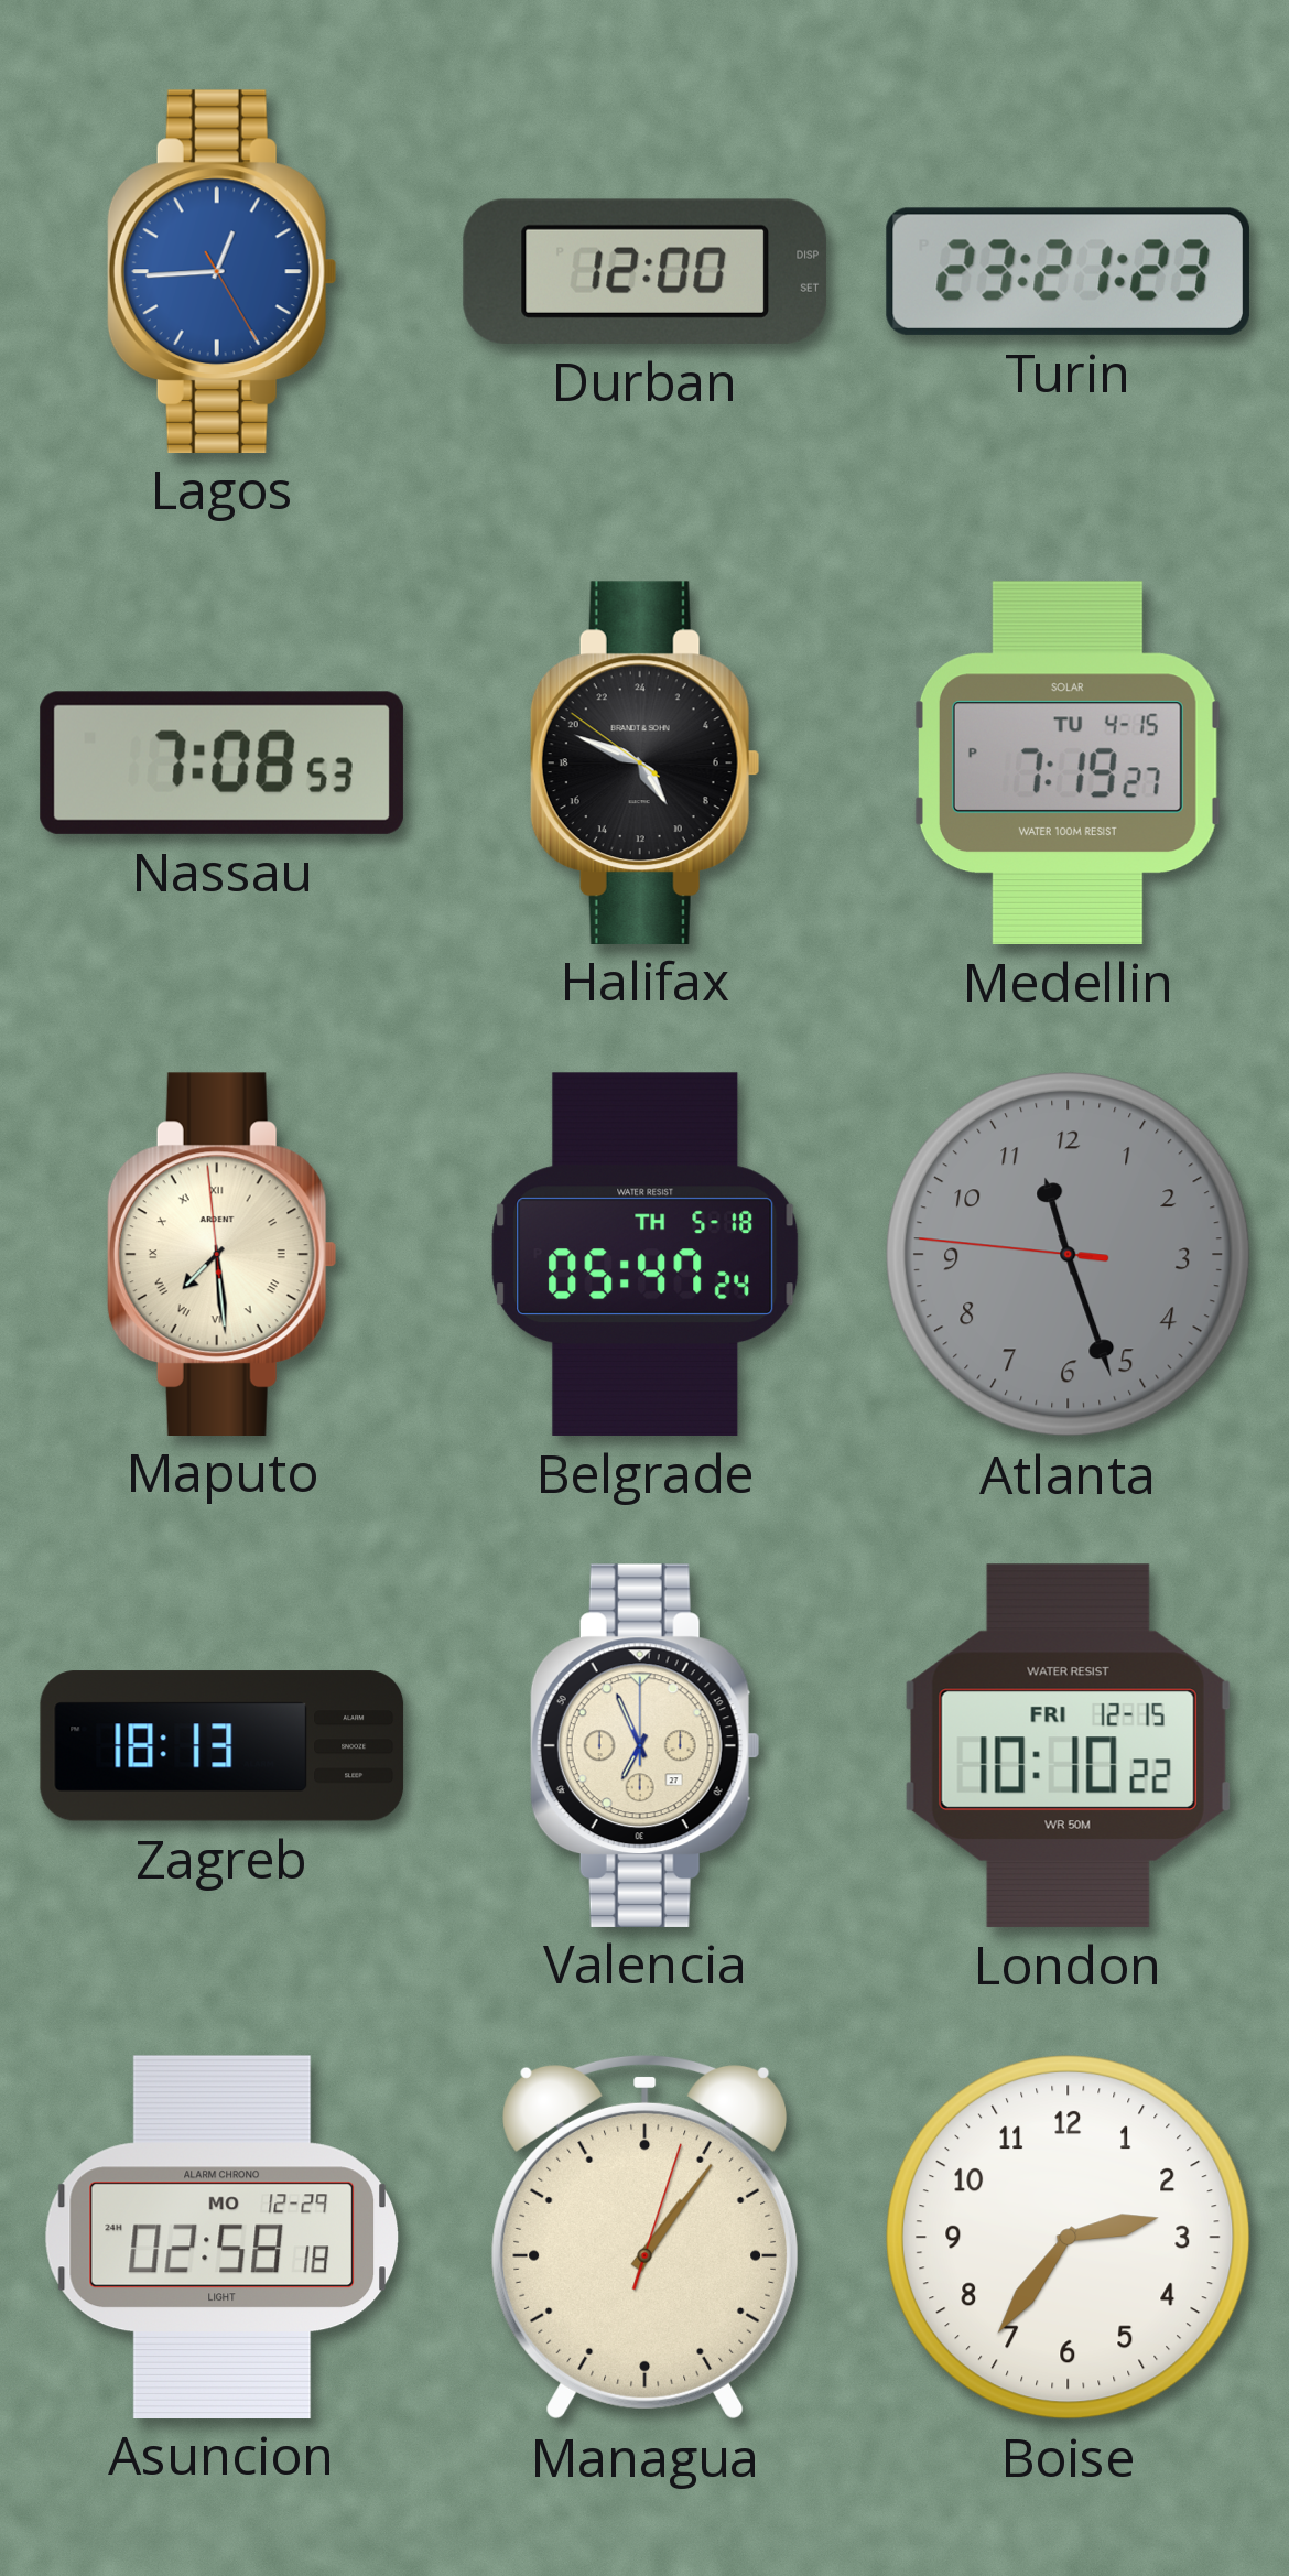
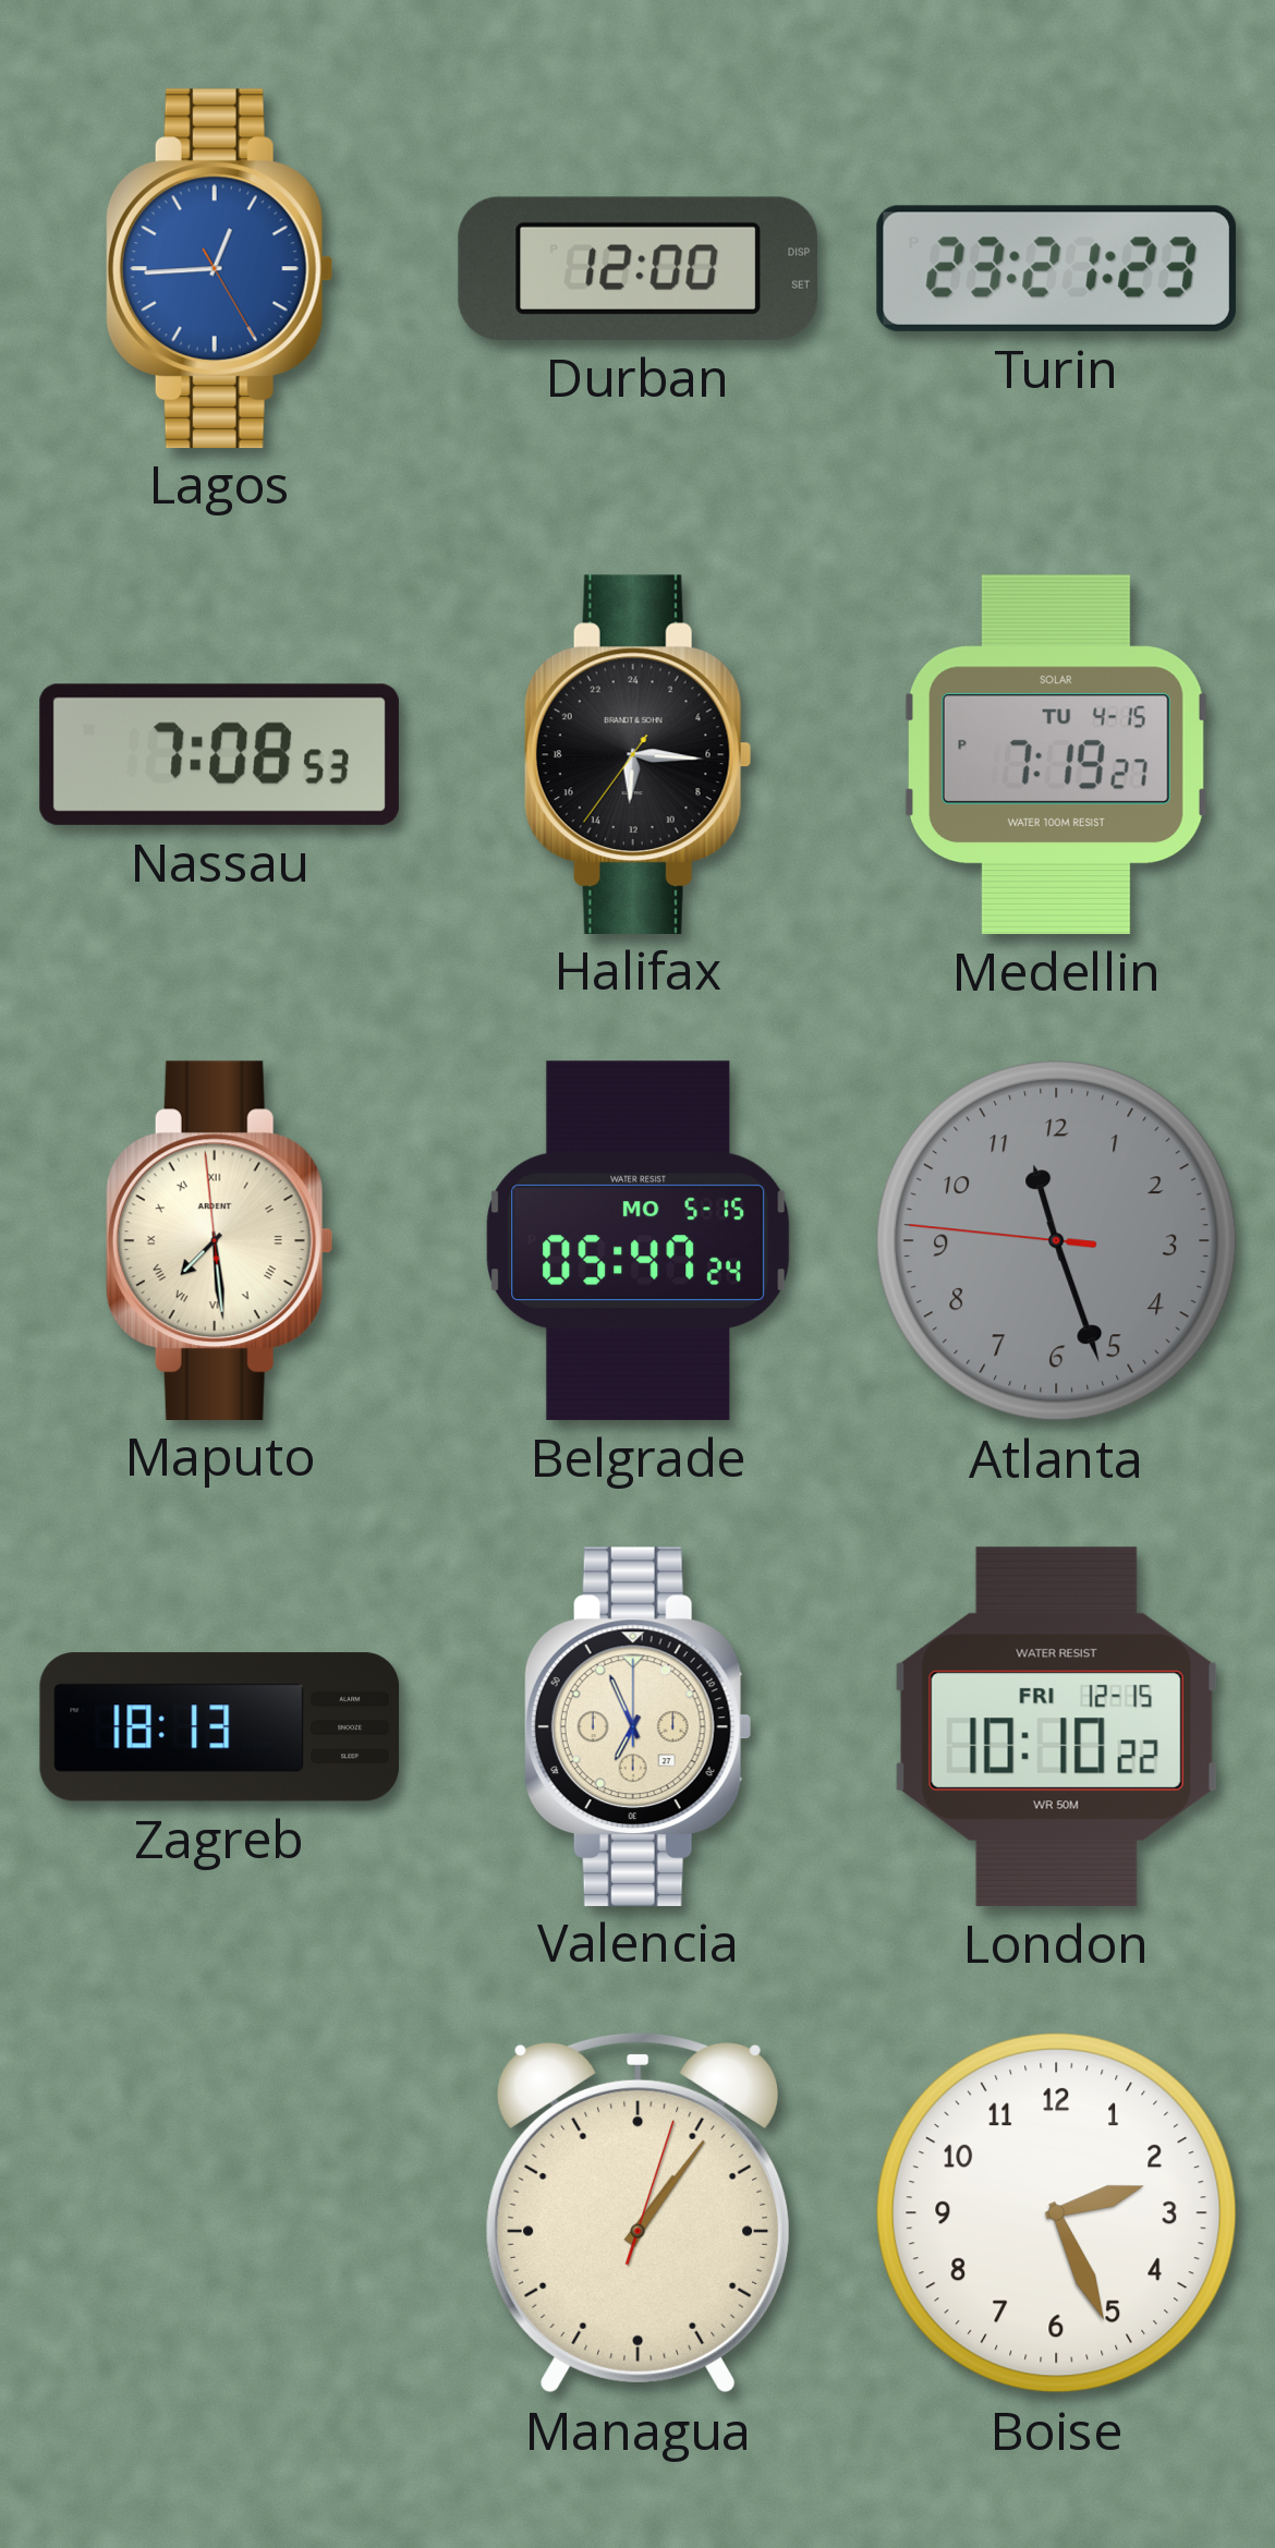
Halifax: 9:48 -> 12:15 (637, 754)
Belgrade date: TH 5-18 -> MO 5-15 (639, 1240)
Asuncion: 02:58 -> none (221, 2237)
Boise: 2:36 -> 2:26 (1057, 2213)
